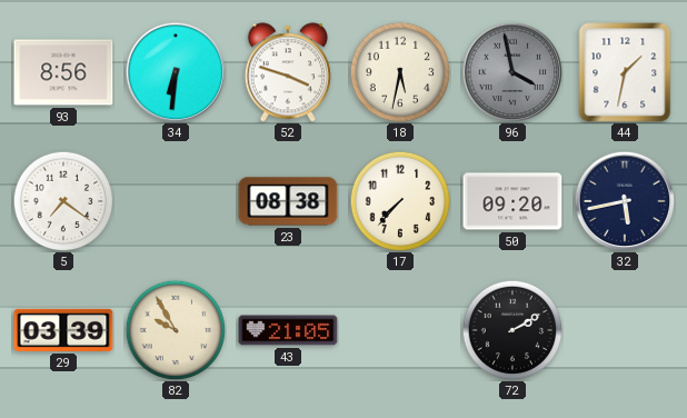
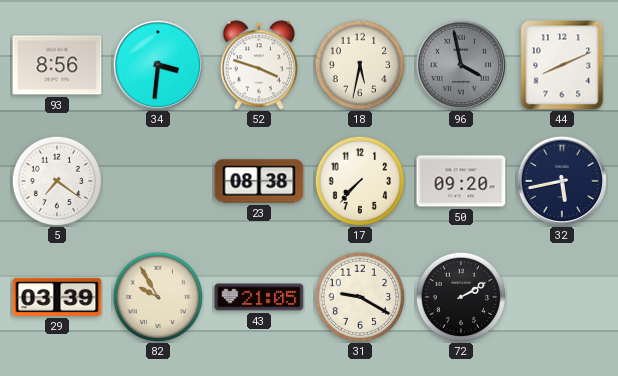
34: 6:31 -> 3:31 (158, 65)
44: 1:32 -> 8:11 (562, 65)
31: none -> 9:20 (360, 297)
